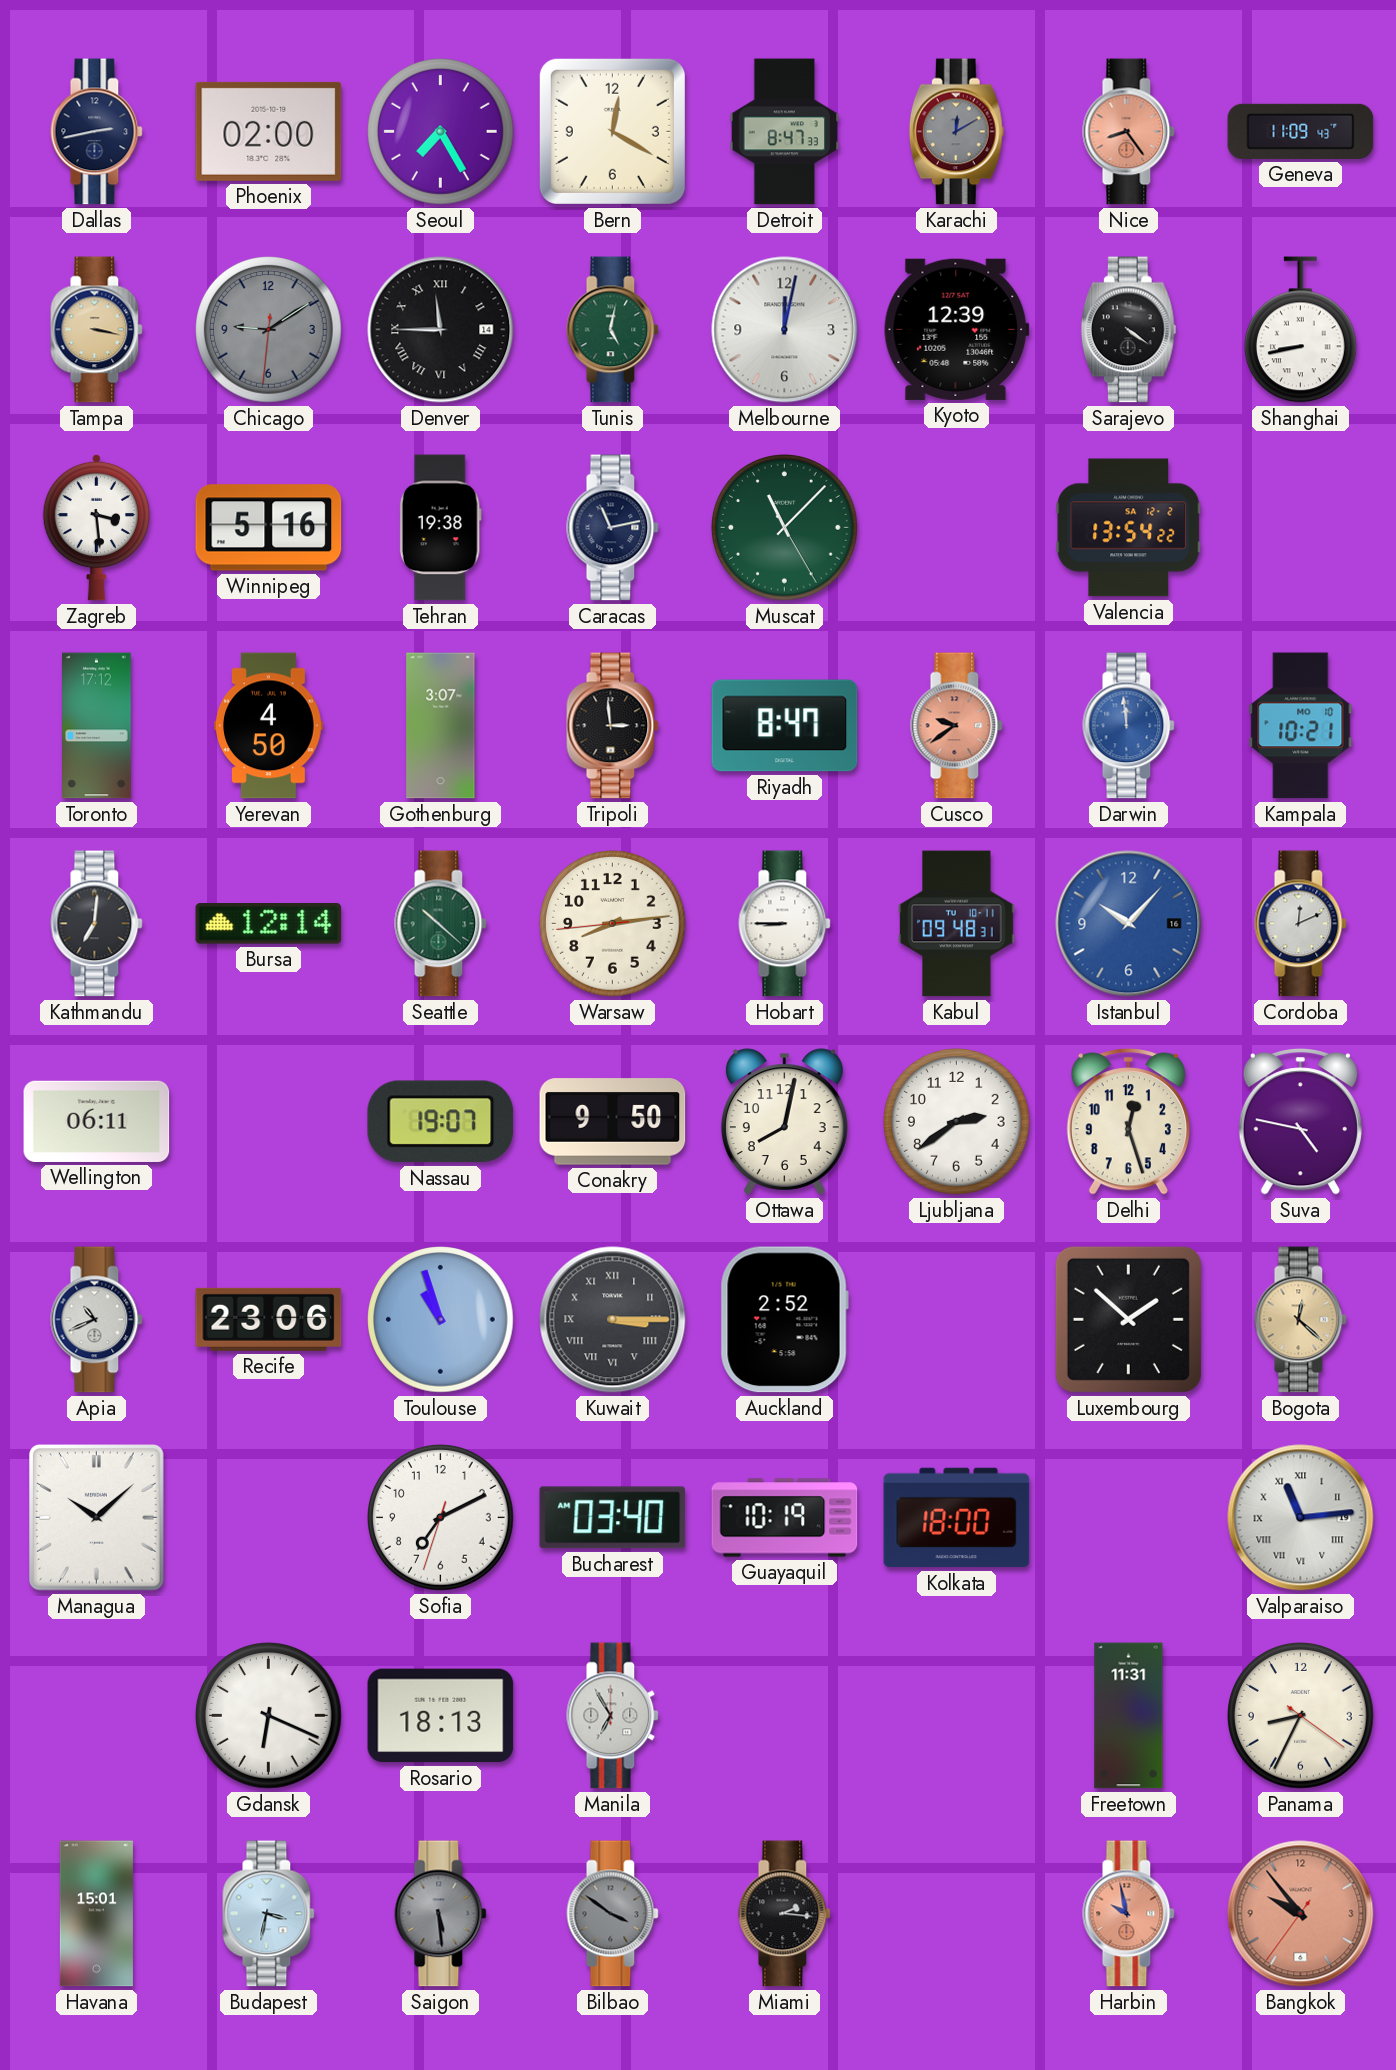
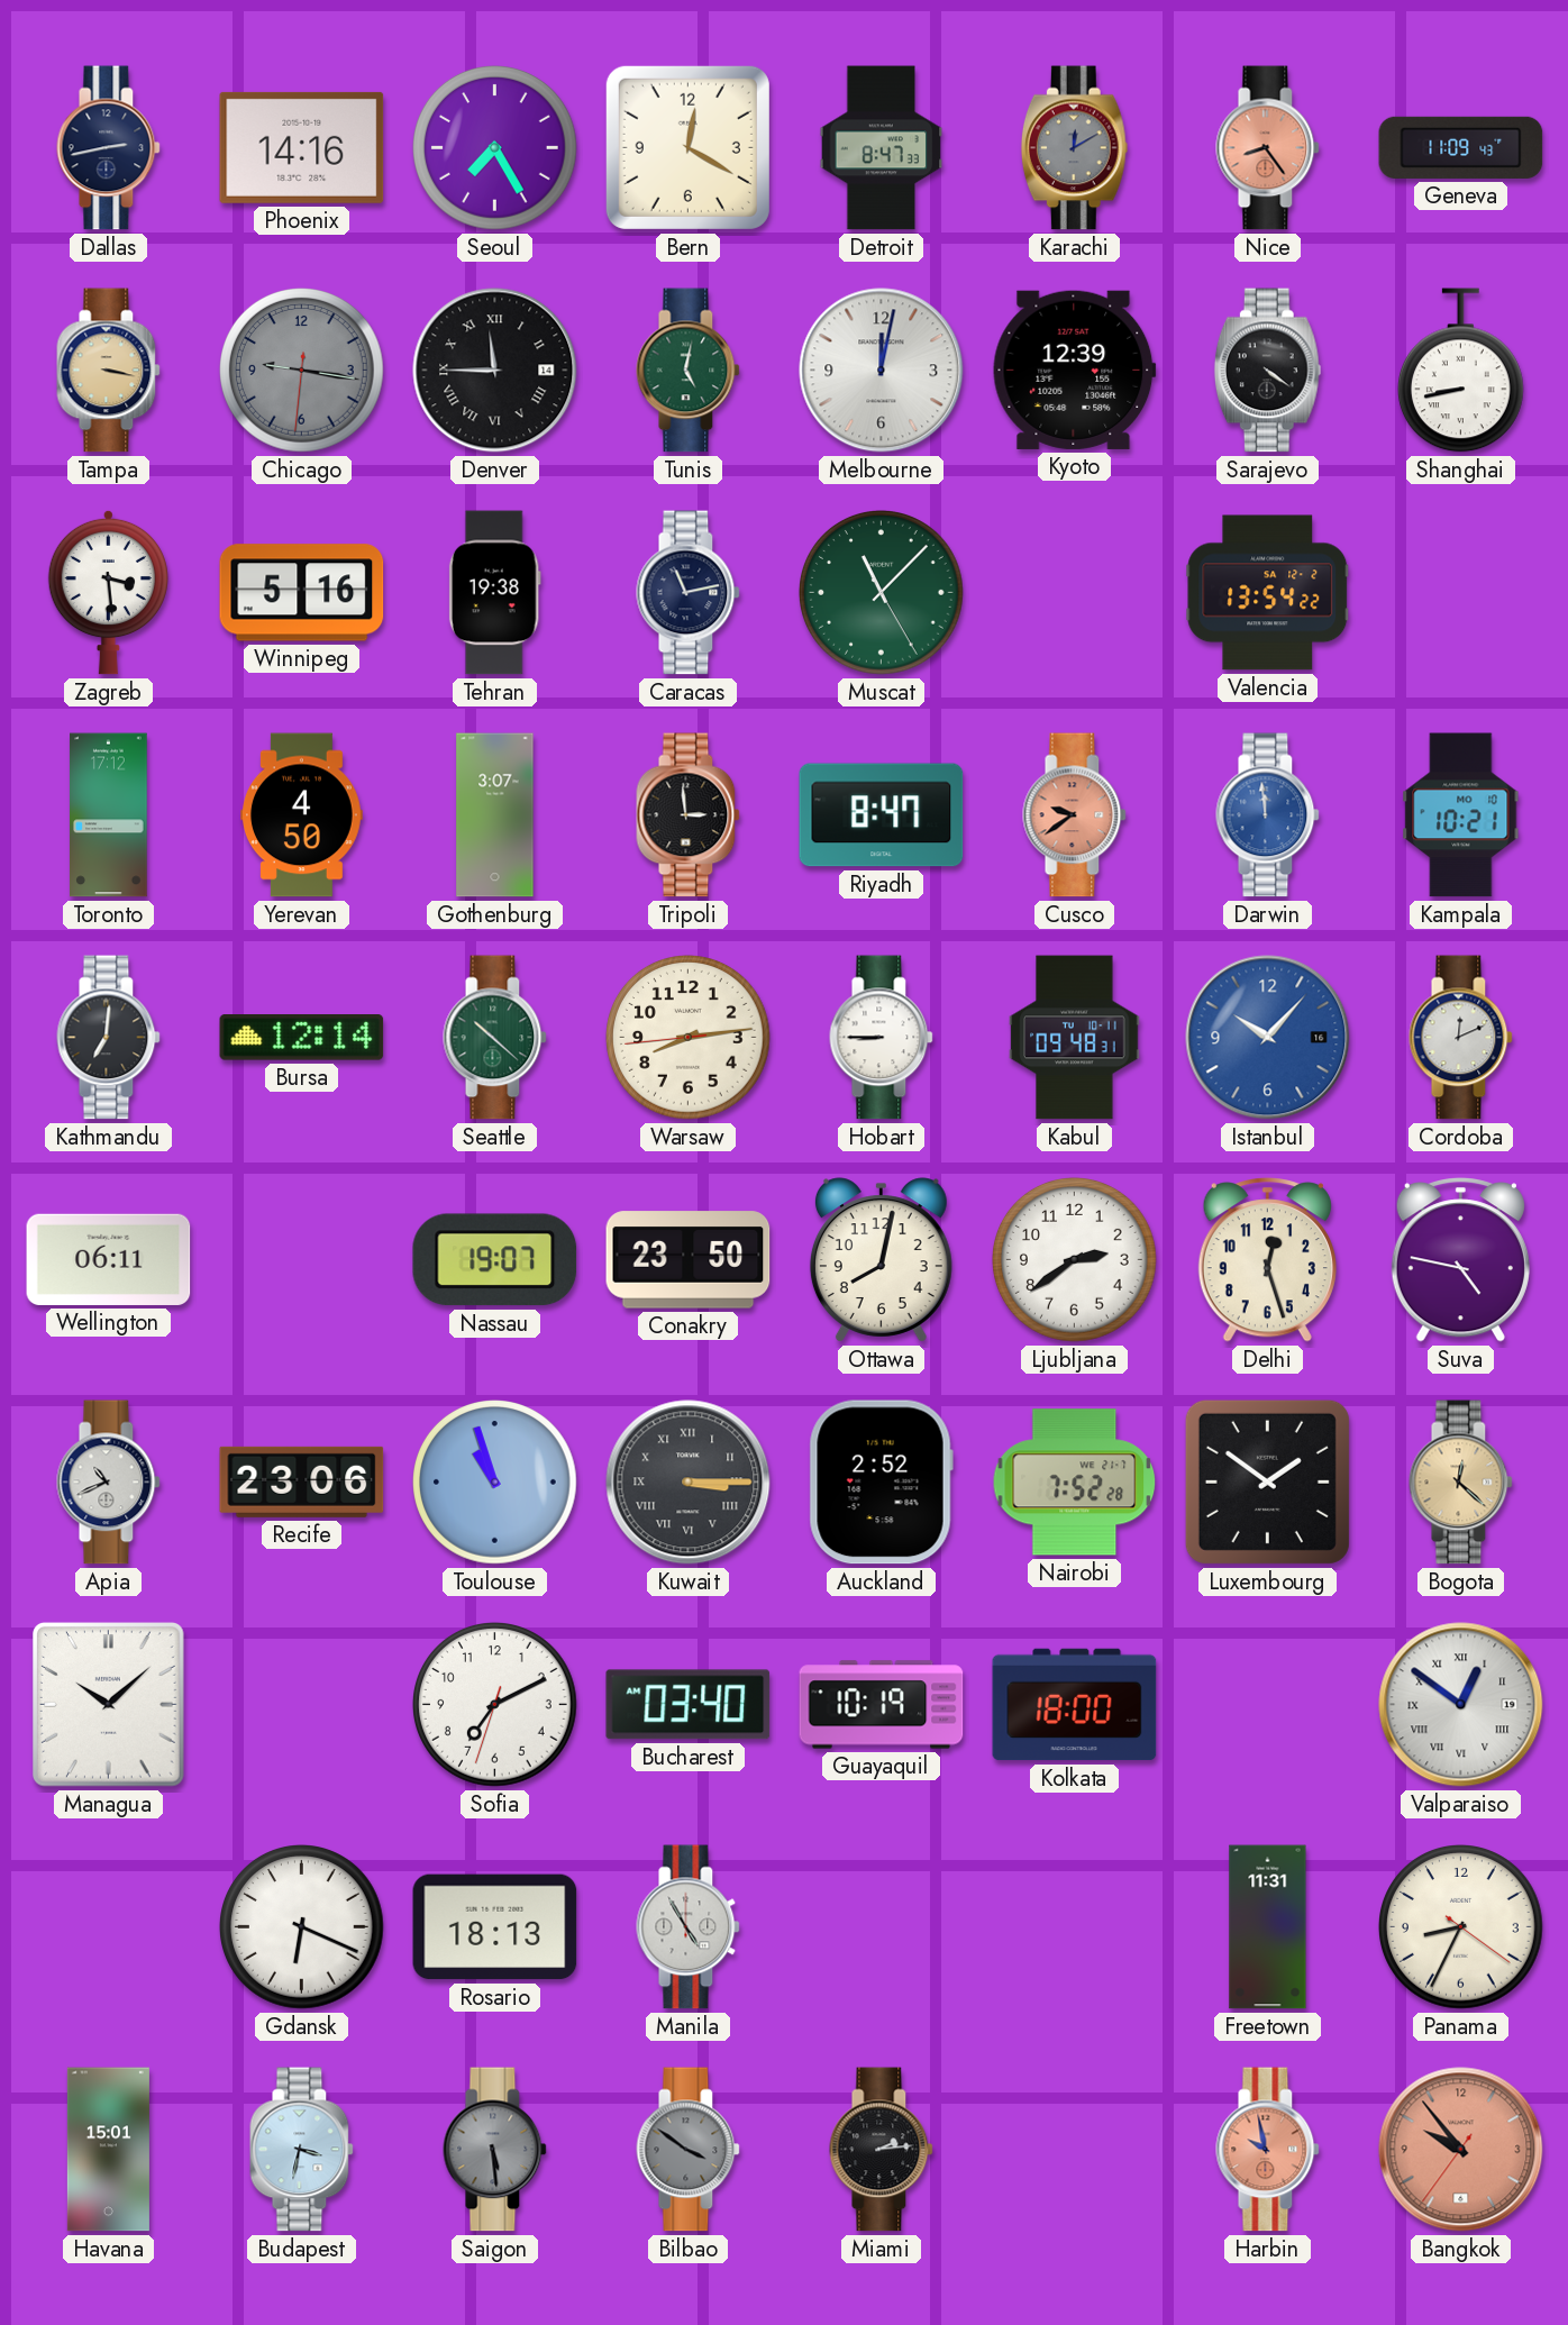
Phoenix: 02:00 -> 14:16 (302, 147)
Chicago: 9:09 -> 9:16 (302, 371)
Conakry: 9:50 -> 23:50 (689, 1260)
Nairobi: none -> 7:52 (1075, 1483)
Luxembourg: 1:52 -> 1:51 (1267, 1481)
Valparaiso: 11:14 -> 12:51 (1461, 1705)
Manila: 6:55 -> 4:55 (689, 1927)
Miami: 2:16 -> 2:14 (882, 2150)
